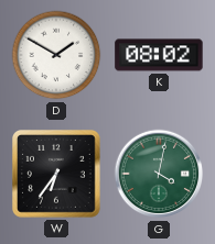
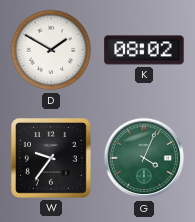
W: 6:36 -> 9:36 (52, 159)
G: 4:02 -> 4:04 (144, 158)
